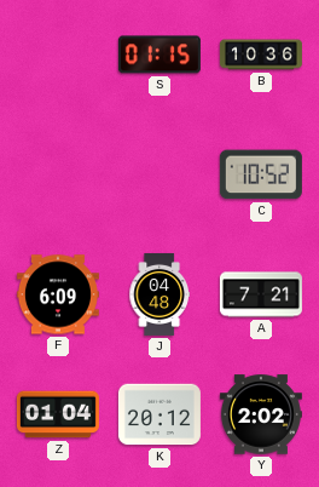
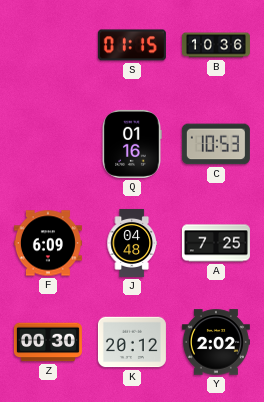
Q: none -> 01:16 (132, 144)
C: 10:52 -> 10:53 (216, 144)
A: 7:21 -> 7:25 (216, 243)
Z: 01:04 -> 00:30 (48, 342)
